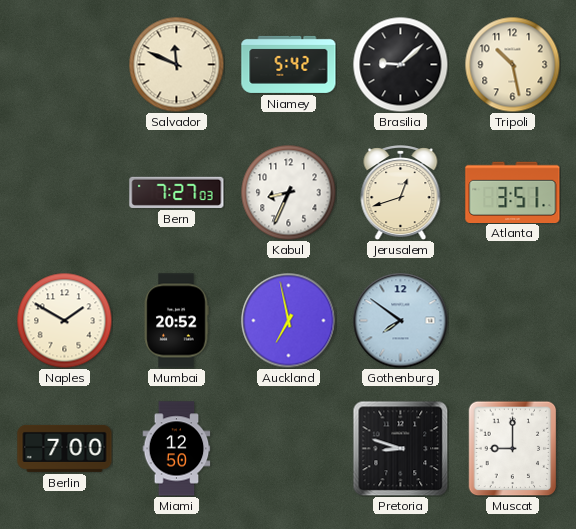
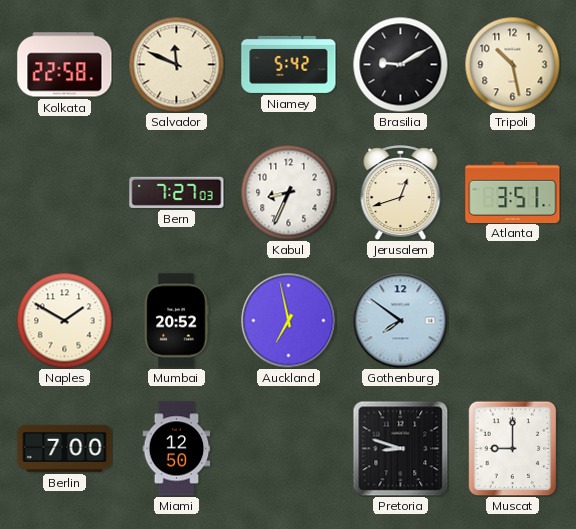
Kolkata: none -> 22:58 (65, 65)
Brasilia: 9:08 -> 9:10 (400, 64)
